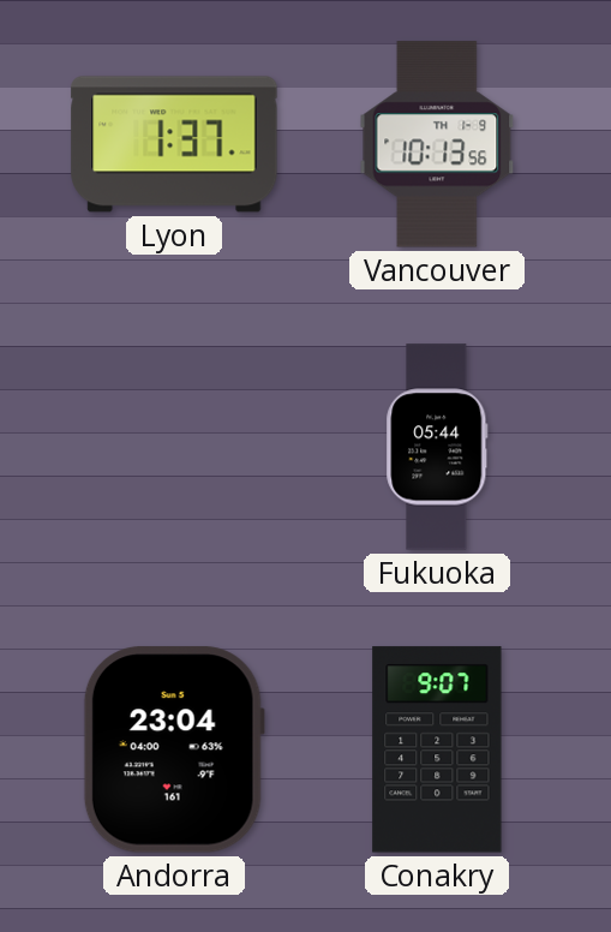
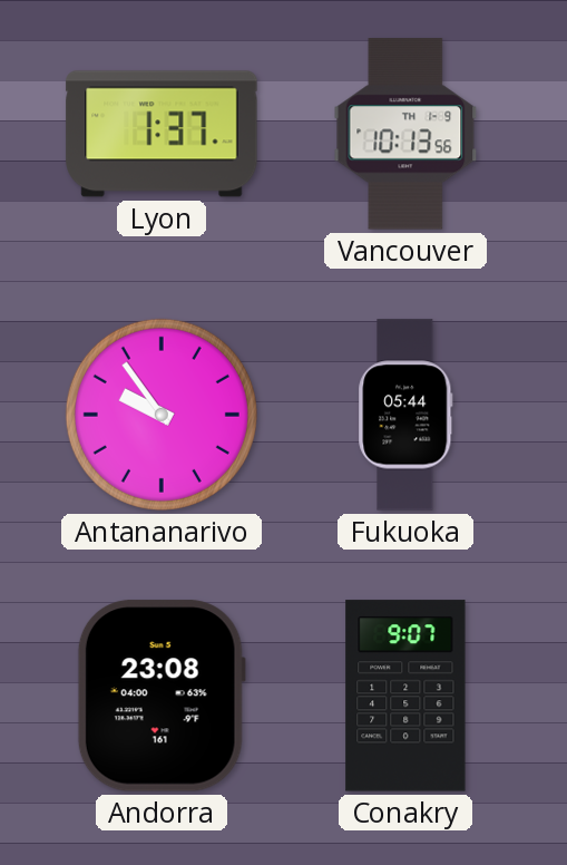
Antananarivo: none -> 9:54 (162, 415)
Andorra: 23:04 -> 23:08 (162, 696)
